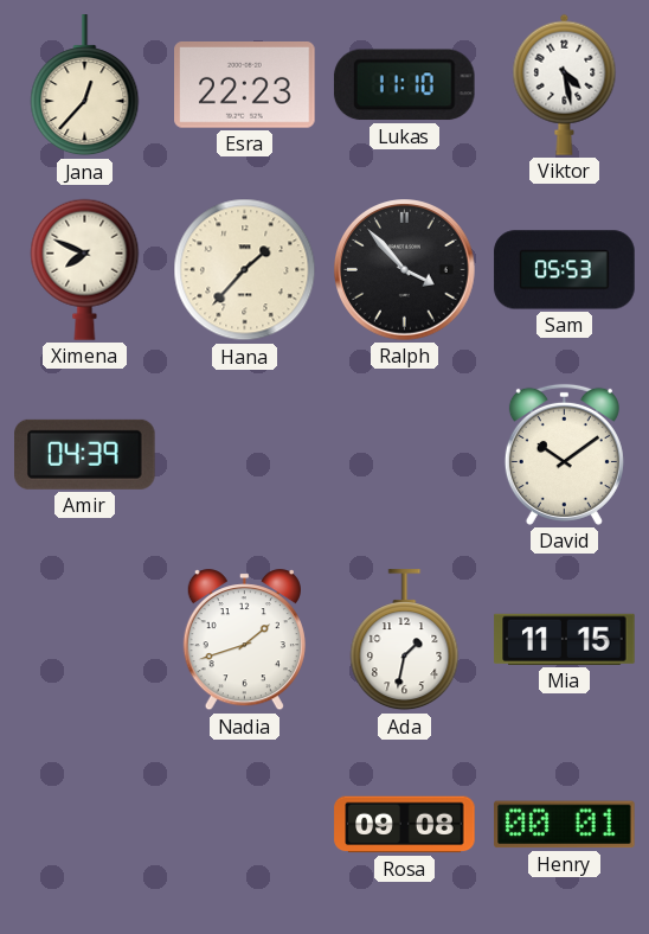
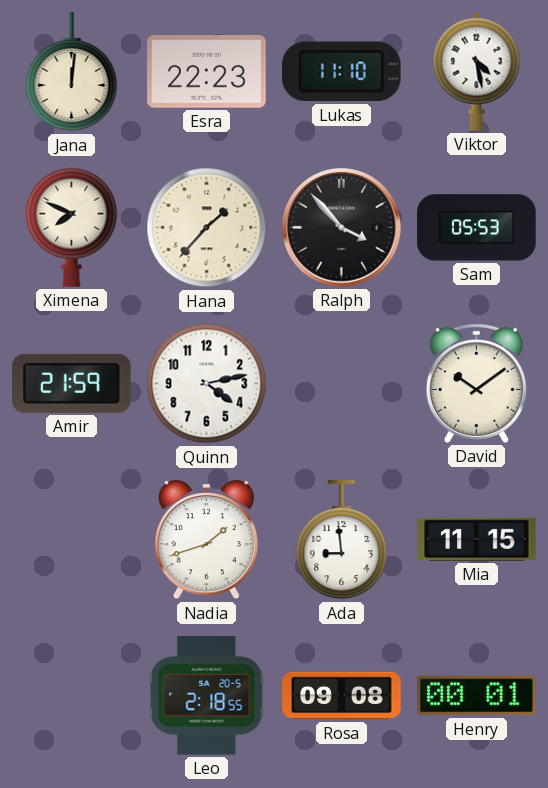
Jana: 12:37 -> 12:01 (72, 72)
Amir: 04:39 -> 21:59 (72, 383)
Quinn: none -> 4:13 (207, 384)
Ada: 1:32 -> 8:59 (342, 540)
Leo: none -> 2:18 (207, 696)
